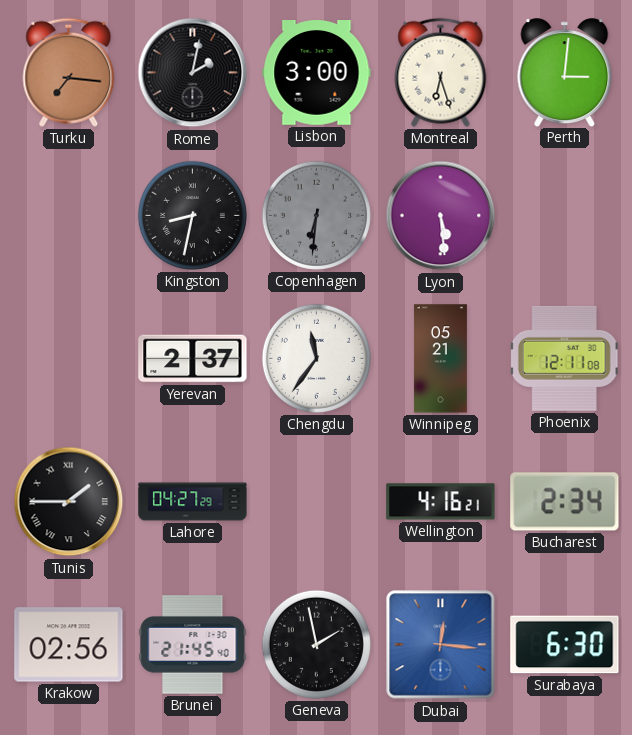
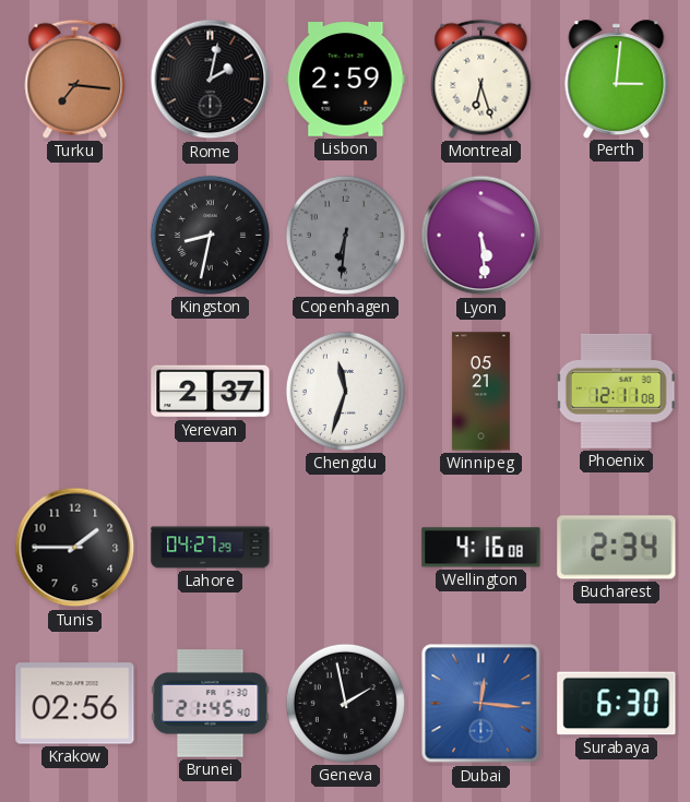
Lisbon: 3:00 -> 2:59 (346, 80)
Chengdu: 11:36 -> 11:33 (345, 391)
Tunis numerals: Roman -> Arabic (75, 548)
Wellington: 4:16:21 -> 4:16:08 (481, 548)
